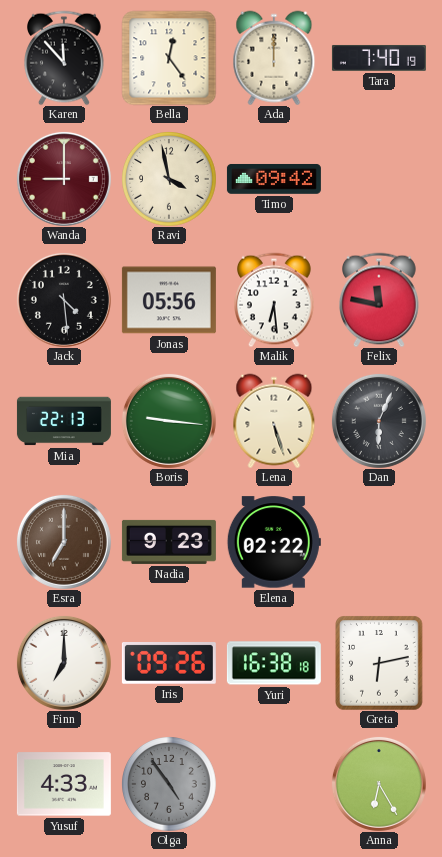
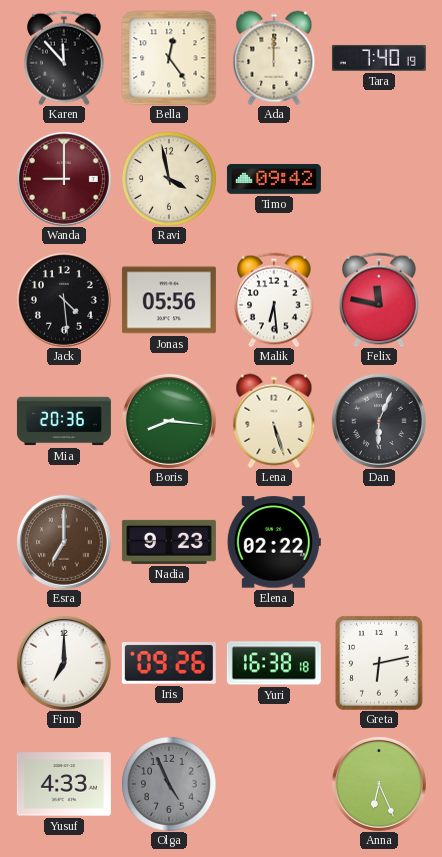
Mia: 22:13 -> 20:36 (64, 421)
Boris: 9:16 -> 8:16 (169, 421)
Olga: 4:54 -> 4:56 (169, 784)
Anna: 6:25 -> 6:26 (379, 784)
